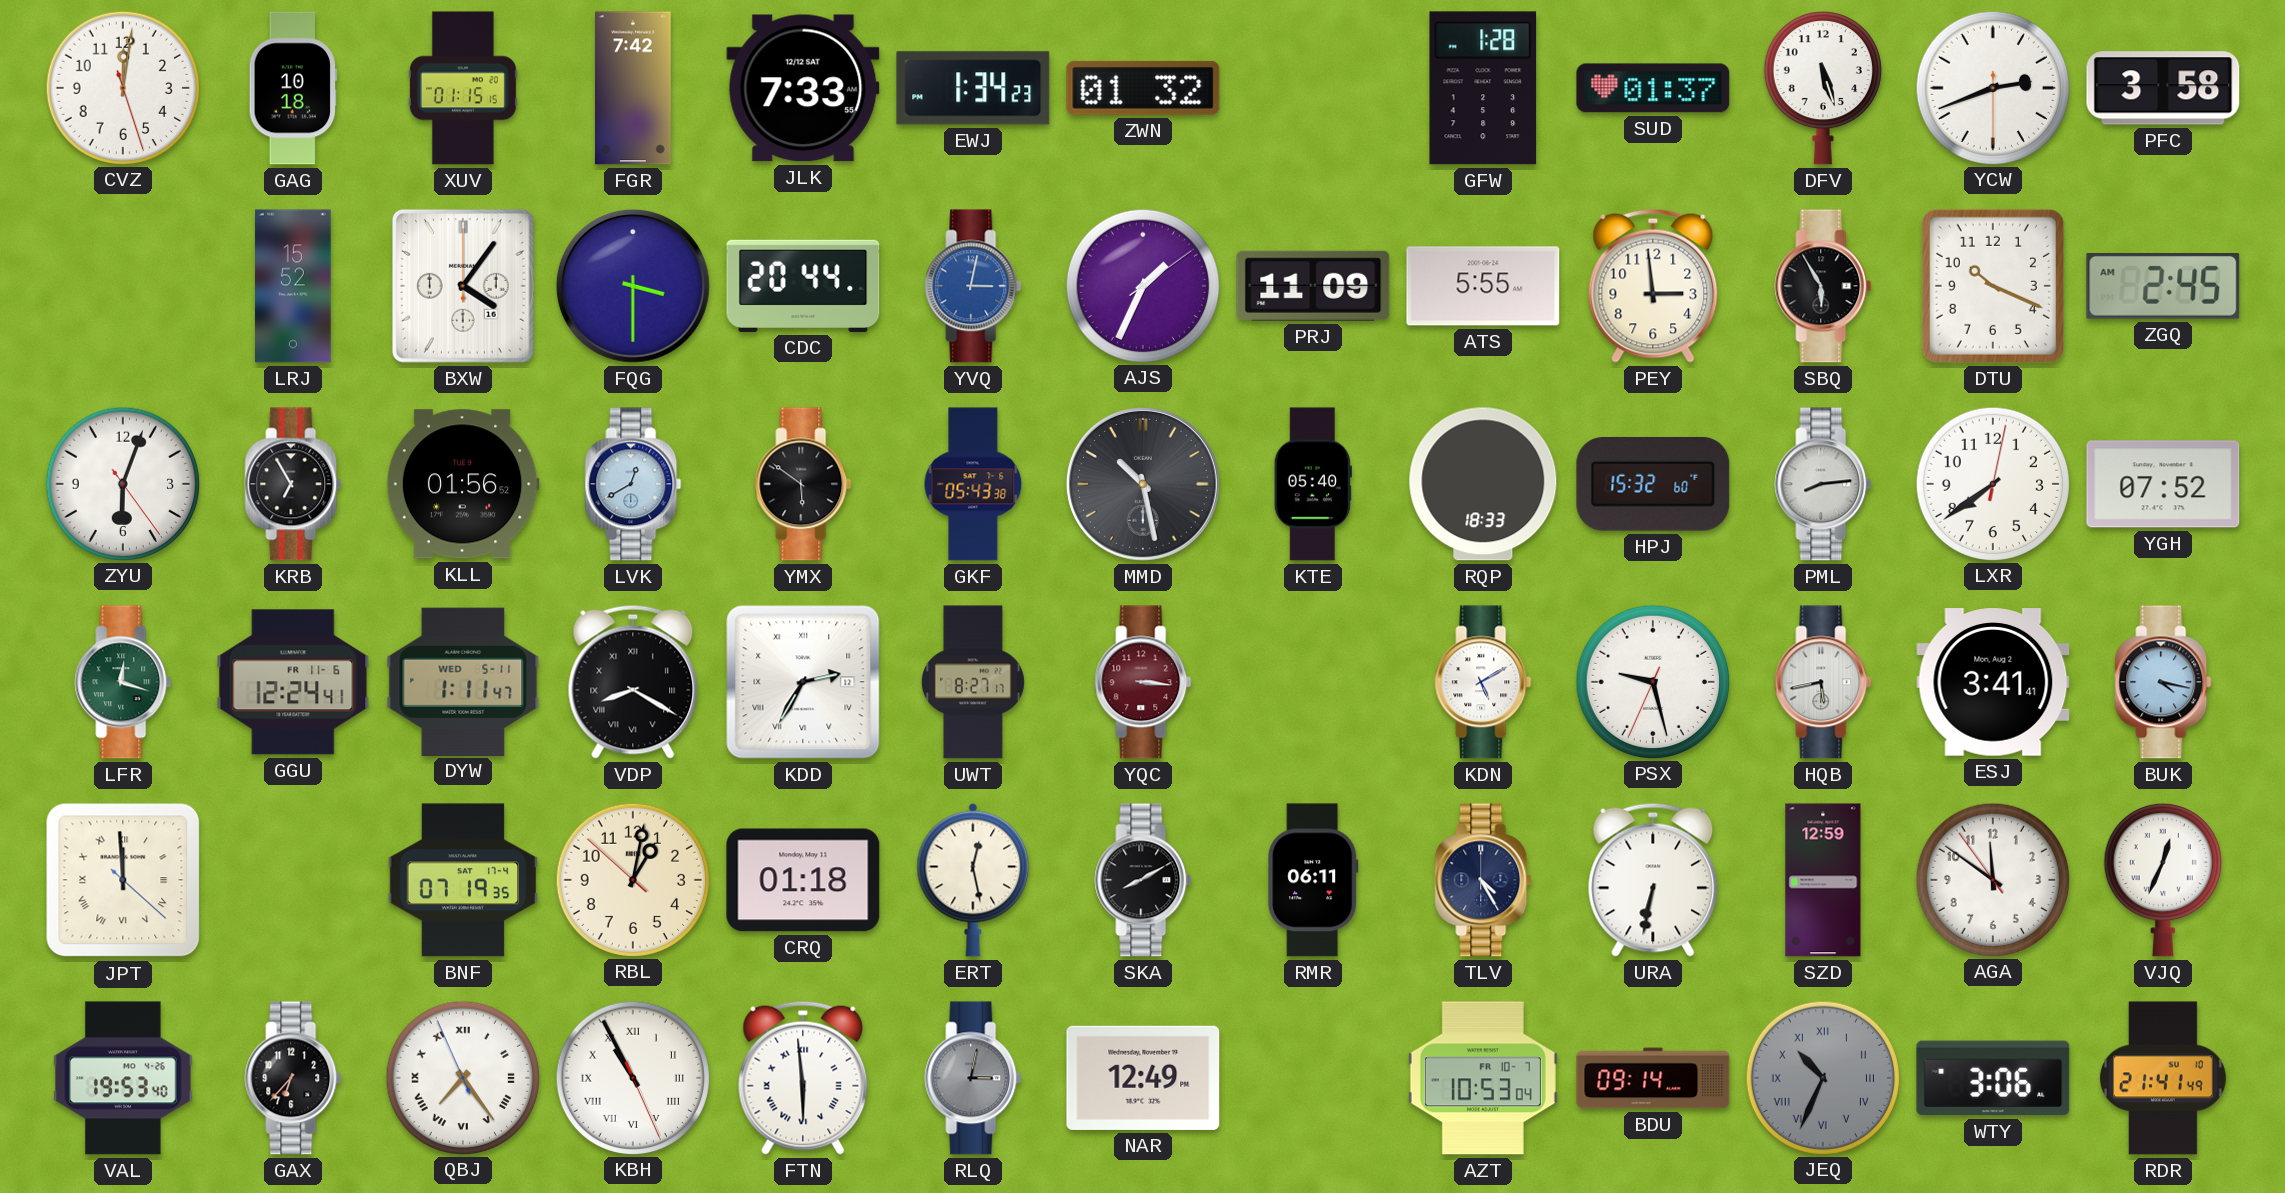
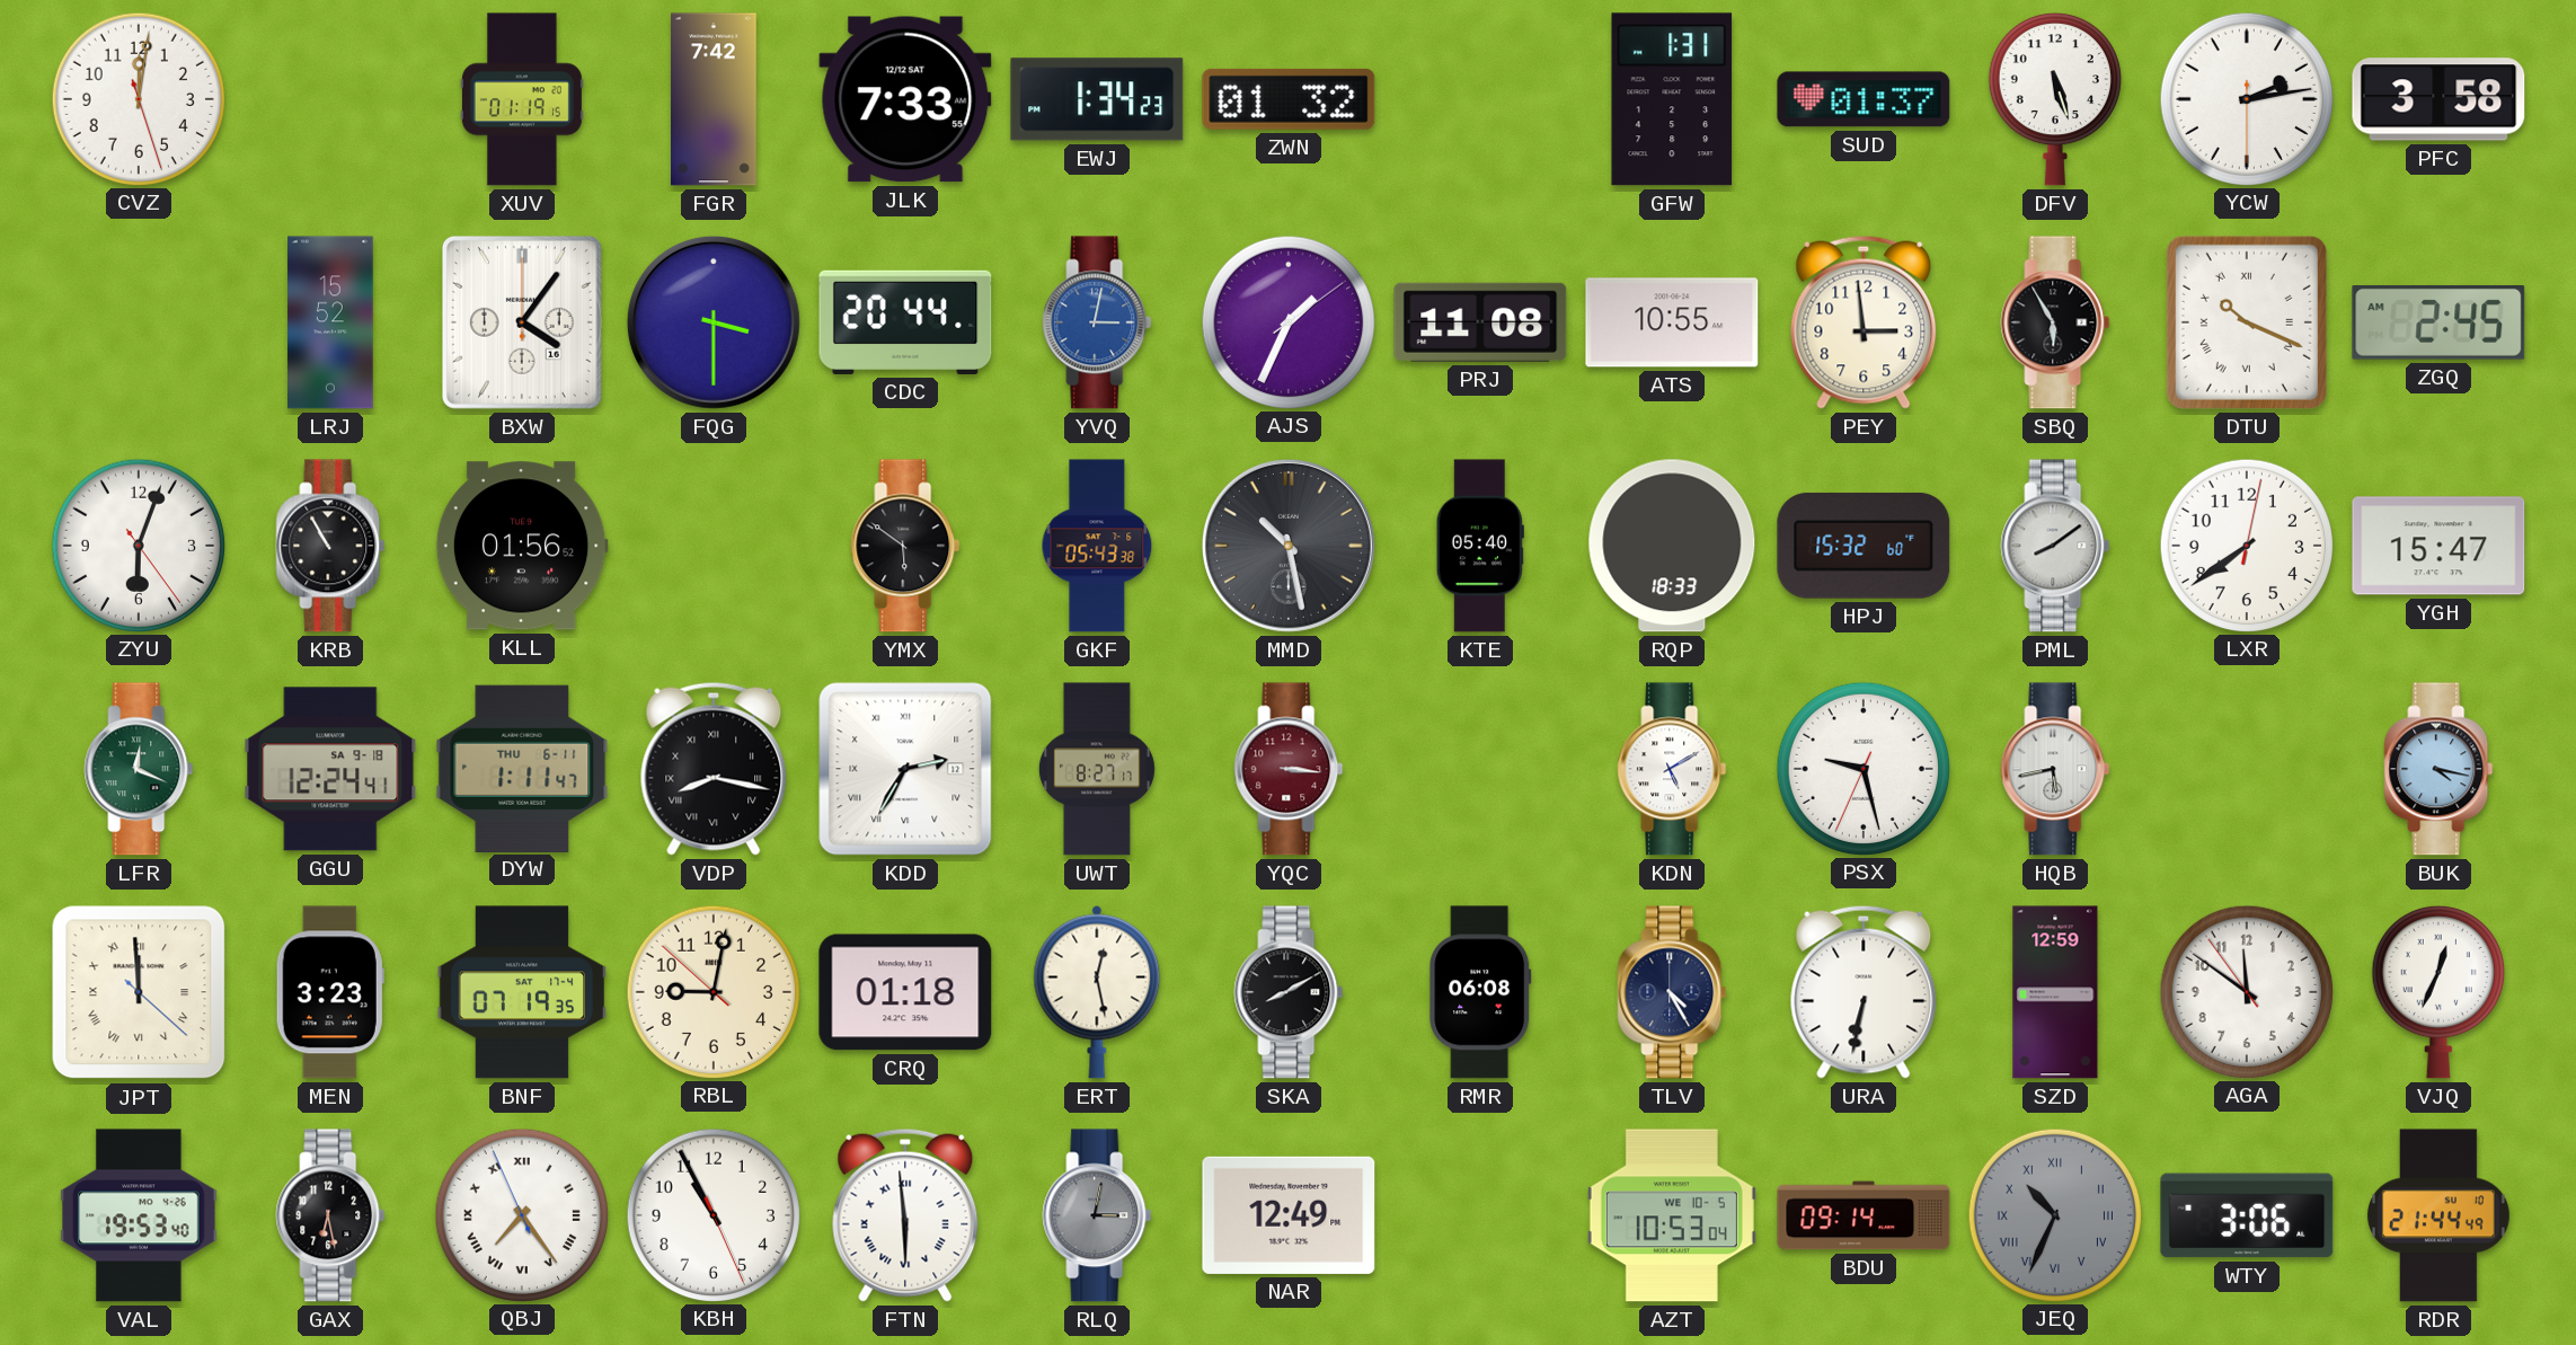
GAG: 10:18 -> none (293, 88)
XUV: 01:15 -> 01:19 (522, 99)
GFW: 1:28 -> 1:31 (1672, 99)
YCW: 2:41 -> 2:13 (2246, 98)
PRJ: 11:09 -> 11:08 (1480, 322)
ATS: 5:55 -> 10:55 (1672, 322)
DTU numerals: Arabic -> Roman (2247, 322)
KRB: 6:55 -> 10:55 (330, 546)
LVK: 12:40 -> none (633, 484)
PML: 8:14 -> 8:09 (2055, 546)
YGH: 07:52 -> 15:47 (2438, 546)
LFR: 12:18 -> 12:19 (139, 769)
GGU date: FR 11-6 -> SA 9-18 (330, 769)
DYW date: WED 5-11 -> THU 6-11 (522, 768)
VDP: 8:20 -> 8:17 (714, 769)
ESJ: 3:41 -> none (1993, 682)
MEN: none -> 3:23 (330, 992)
RBL: 1:01 -> 9:01 (712, 991)
RMR: 06:11 -> 06:08 (1480, 992)
GAX: 6:37 -> 6:28 (330, 1215)
KBH numerals: Roman -> Arabic (712, 1214)
AZT date: FR 10-7 -> WE 10-5 (1672, 1215)
RDR: 21:41 -> 21:44 (2438, 1215)
